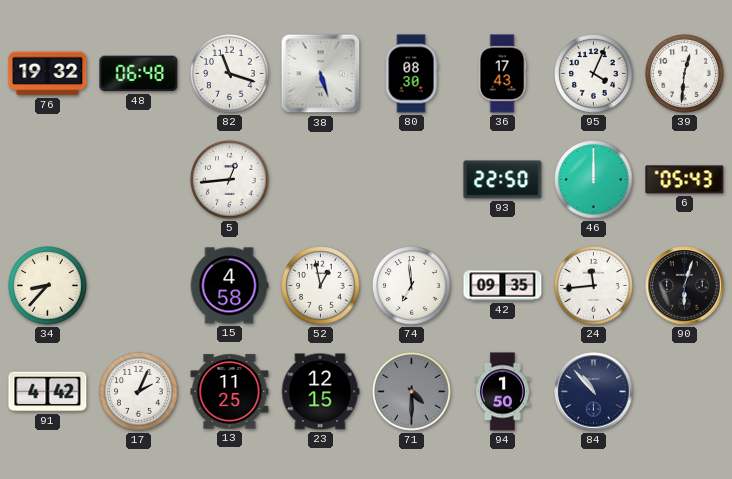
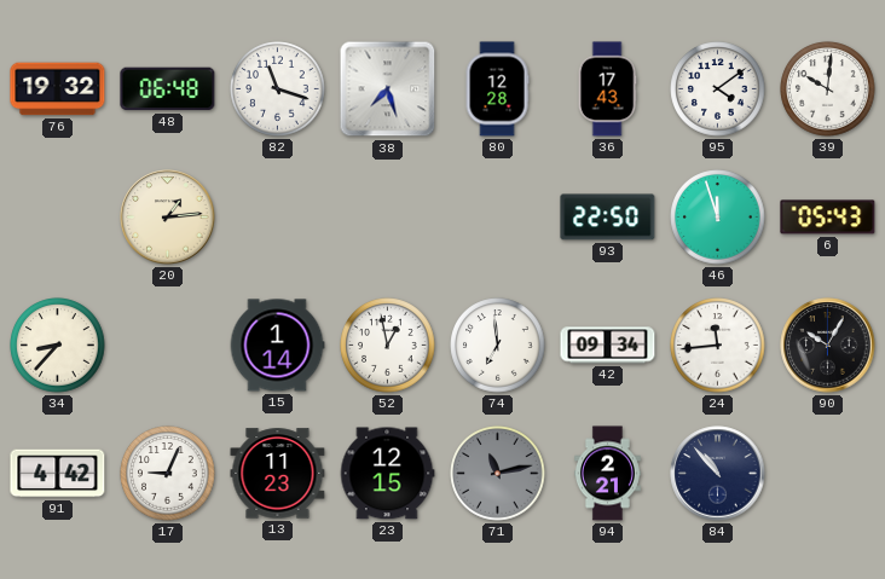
38: 5:27 -> 7:27 (388, 89)
80: 08:30 -> 12:28 (497, 89)
95: 4:04 -> 4:09 (718, 89)
39: 12:31 -> 10:01 (828, 89)
20: none -> 1:14 (168, 218)
5: 12:44 -> none (230, 180)
46: 12:00 -> 11:57 (718, 218)
15: 4:58 -> 1:14 (277, 346)
42: 09:35 -> 09:34 (608, 346)
90: 6:03 -> 10:05 (828, 346)
17: 2:04 -> 9:04 (168, 474)
13: 11:25 -> 11:23 (278, 474)
71: 4:30 -> 11:13 (498, 474)
94: 1:50 -> 2:21 (607, 474)
